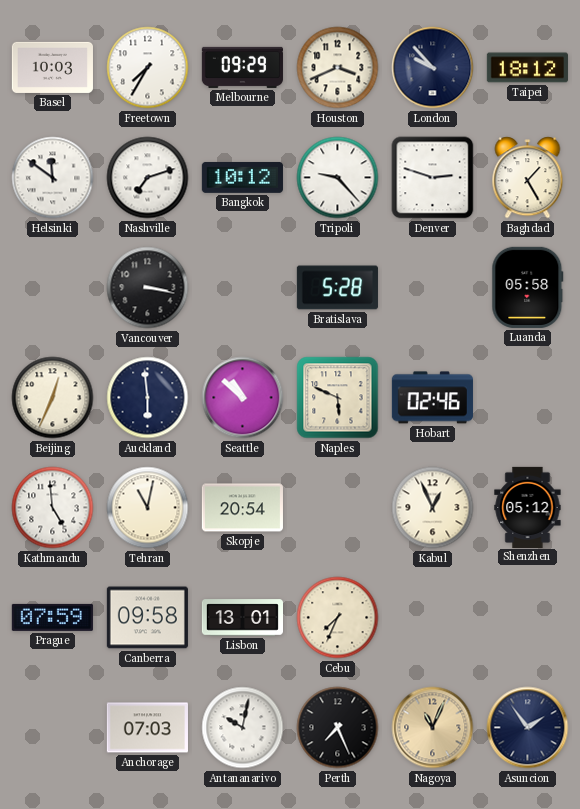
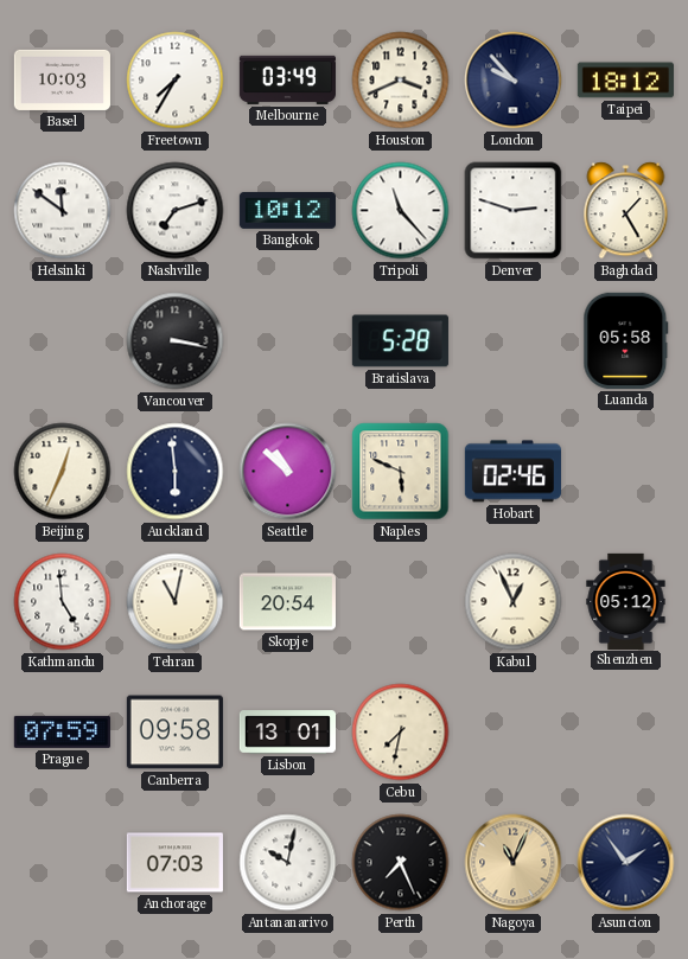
Melbourne: 09:29 -> 03:49 (287, 79)
Tripoli: 9:23 -> 11:23 (401, 211)
Cebu: 7:34 -> 7:32 (401, 733)
